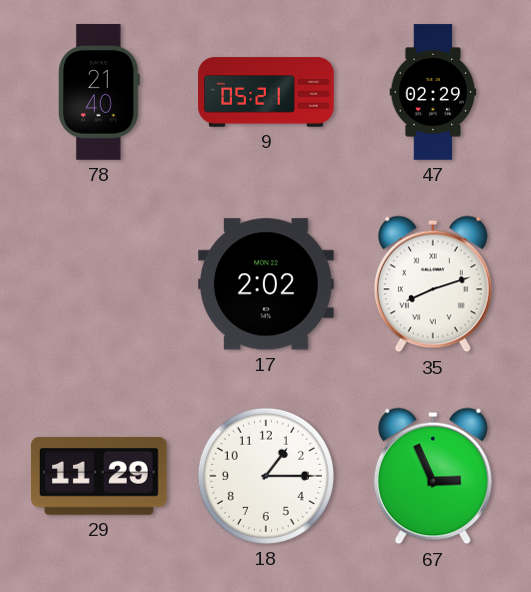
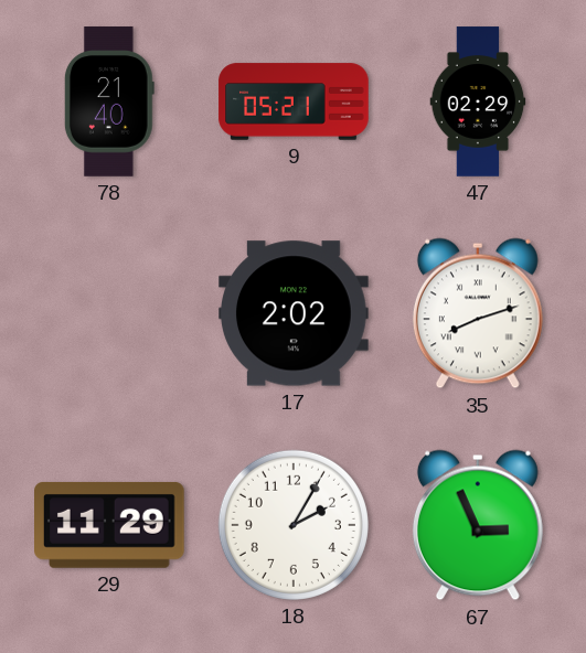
18: 1:15 -> 2:05 (294, 525)
